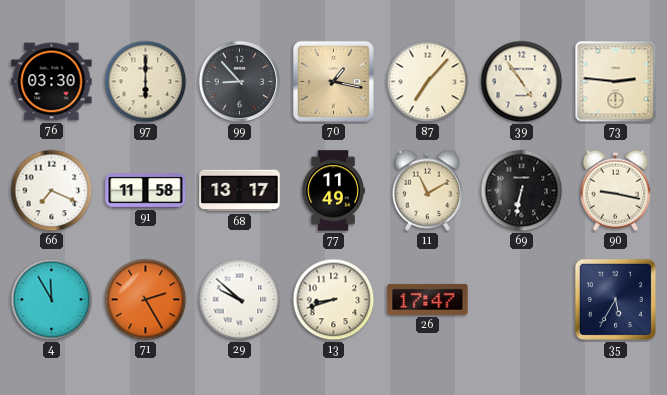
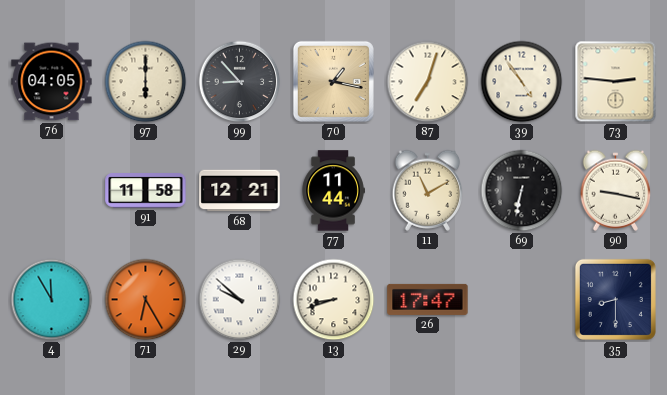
76: 03:30 -> 04:05 (52, 82)
87: 7:07 -> 7:03 (428, 82)
66: 7:19 -> none (52, 191)
68: 13:17 -> 12:21 (240, 191)
77: 11:49 -> 11:44 (333, 191)
71: 2:25 -> 6:25 (146, 300)
35: 5:35 -> 8:30 (615, 299)
